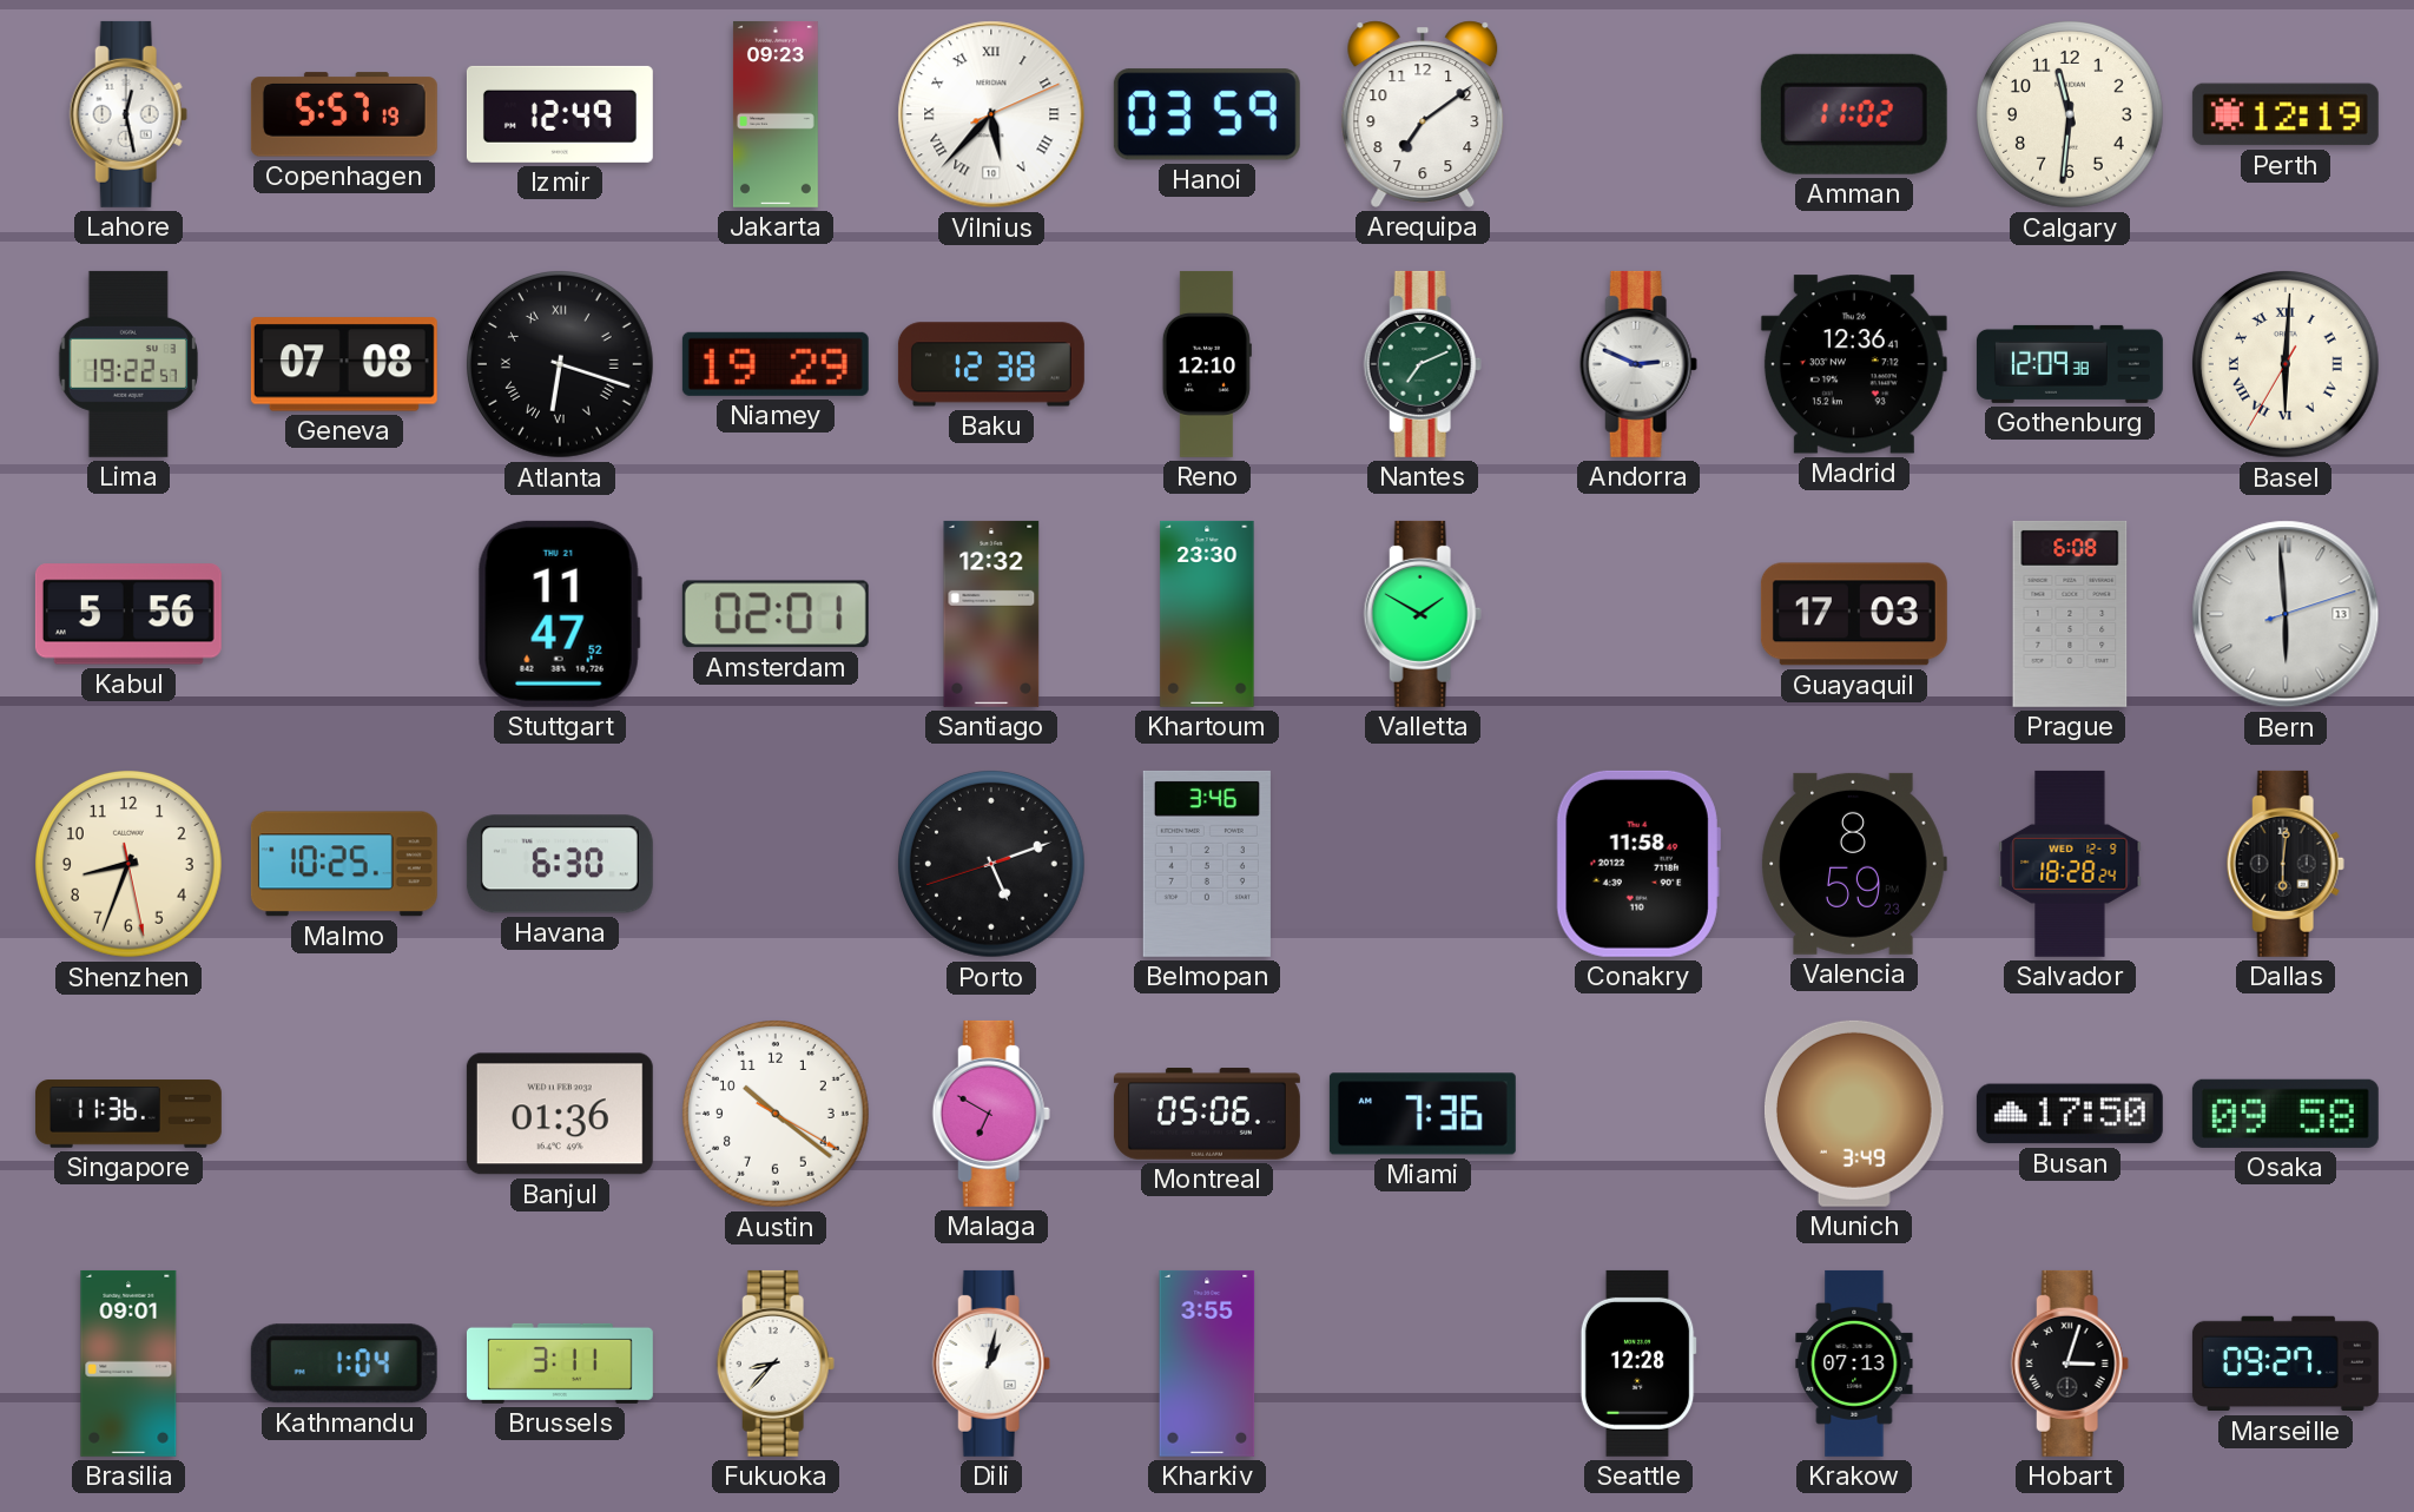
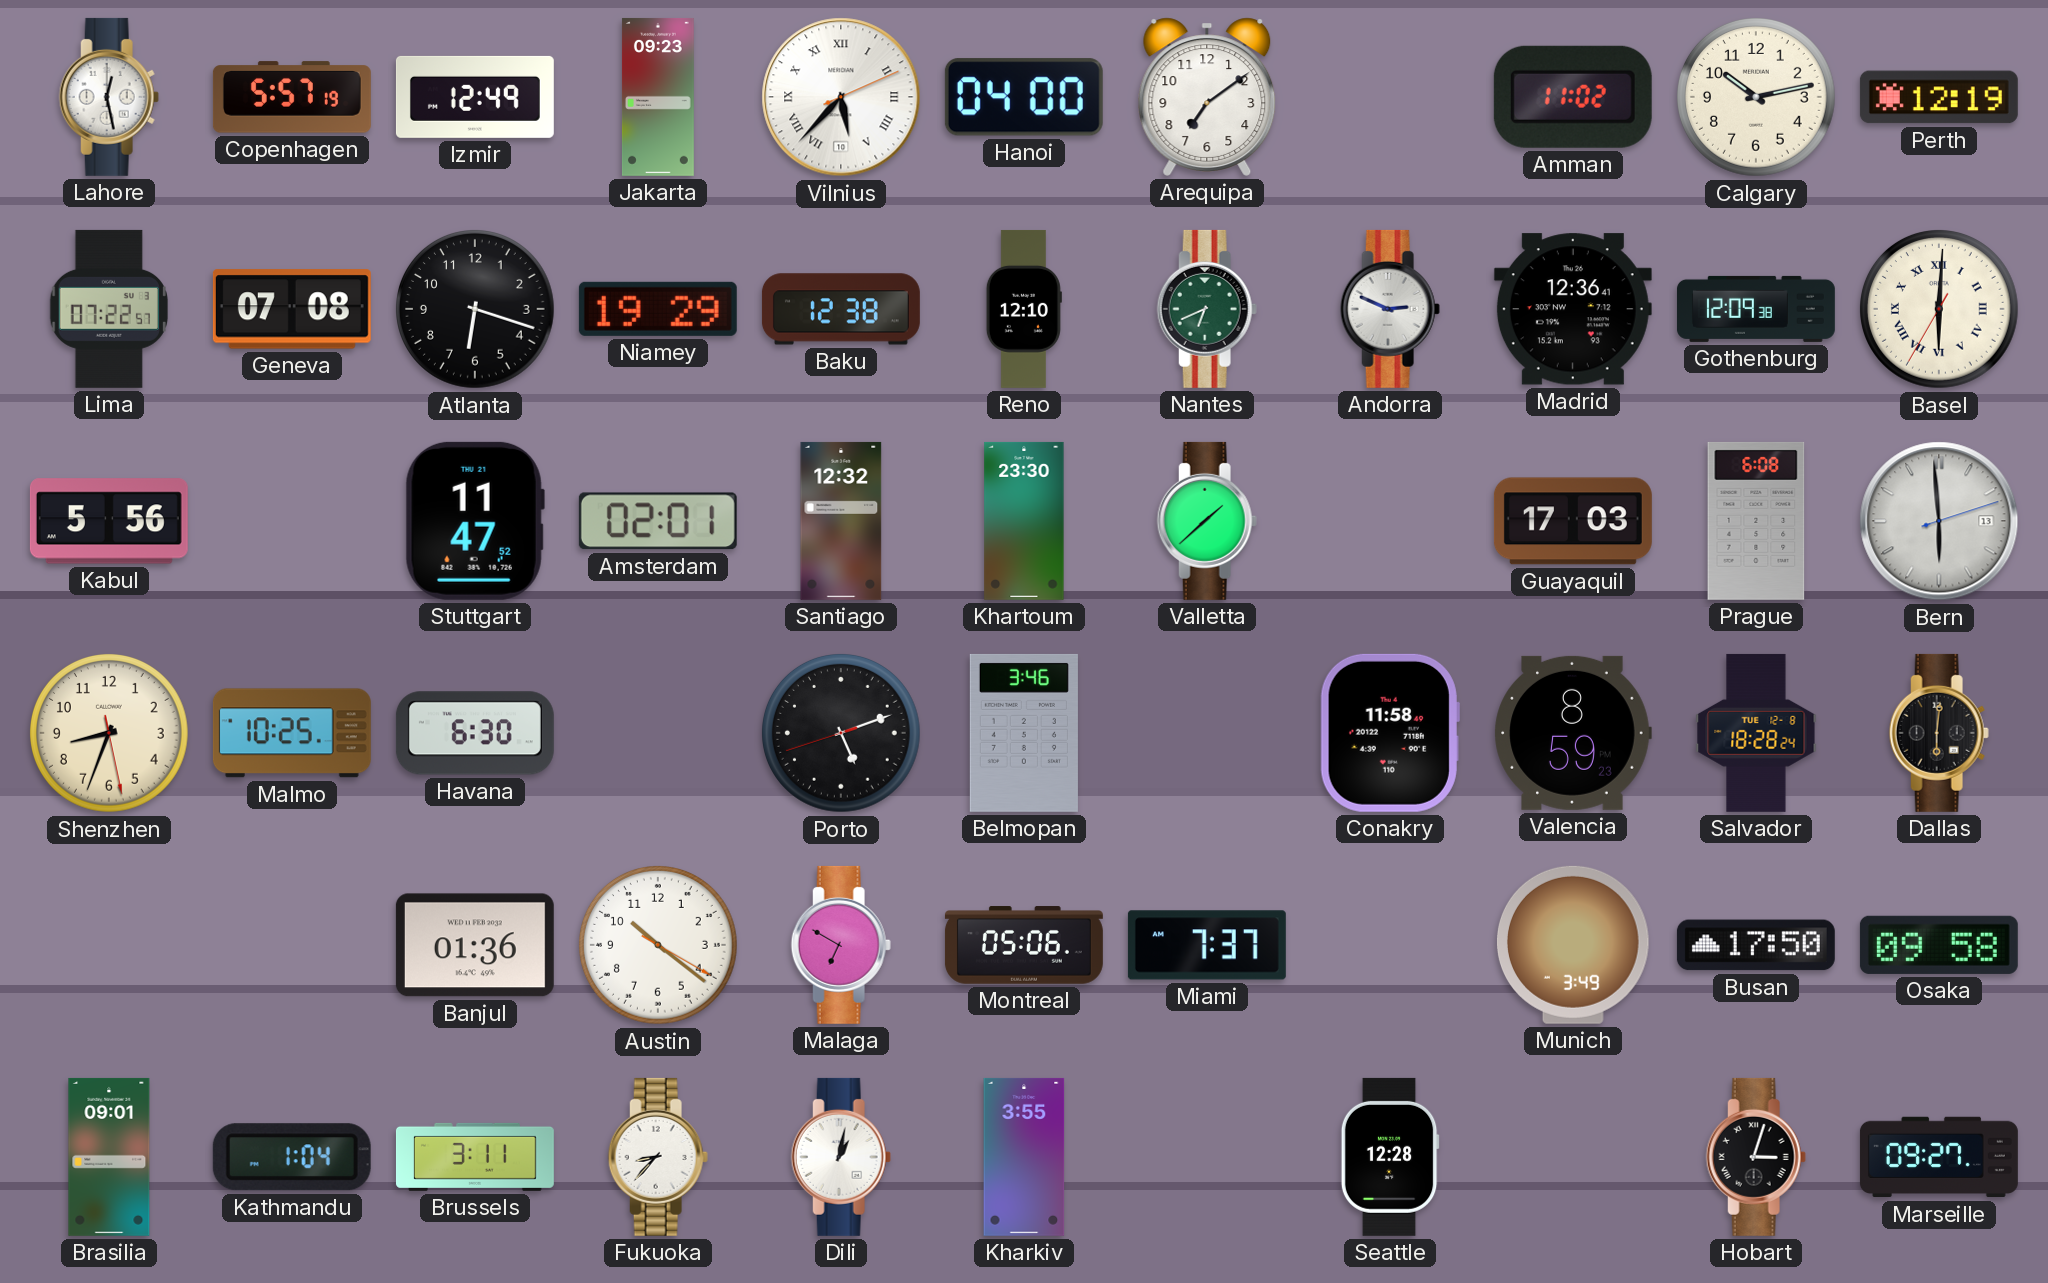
Hanoi: 03:59 -> 04:00 (1024, 97)
Calgary: 11:31 -> 10:13 (1757, 98)
Lima: 19:22 -> 07:22 (109, 309)
Atlanta numerals: Roman -> Arabic (476, 310)
Nantes: 7:11 -> 6:41 (1207, 309)
Valletta: 1:50 -> 1:38 (1207, 521)
Salvador date: WED 12-9 -> TUE 12-8 (1756, 733)
Singapore: 11:36 -> none (128, 1114)
Miami: 7:36 -> 7:37 (1207, 945)
Krakow: 07:13 -> none (1854, 1364)
